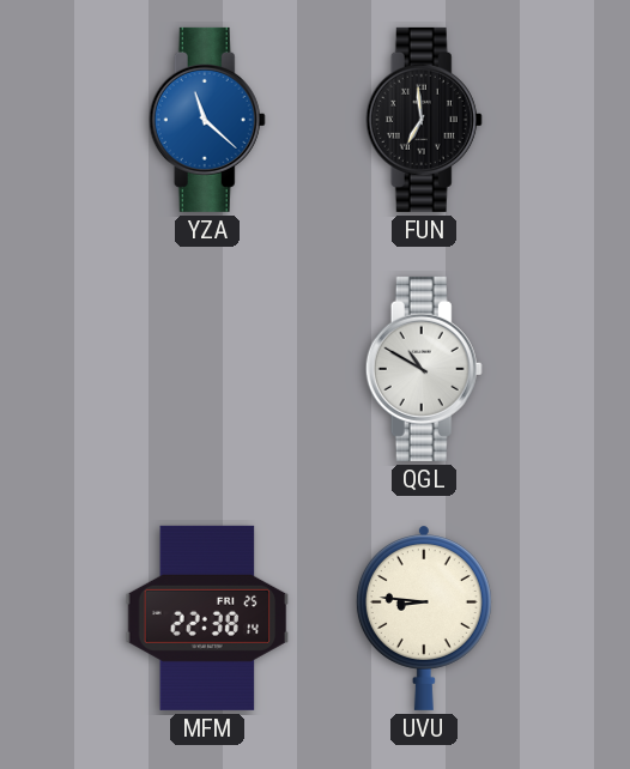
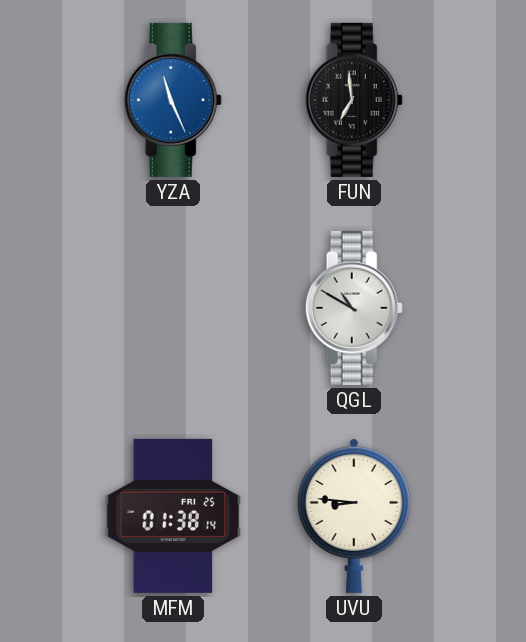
YZA: 11:22 -> 11:26 (173, 100)
MFM: 22:38 -> 01:38 (173, 516)
